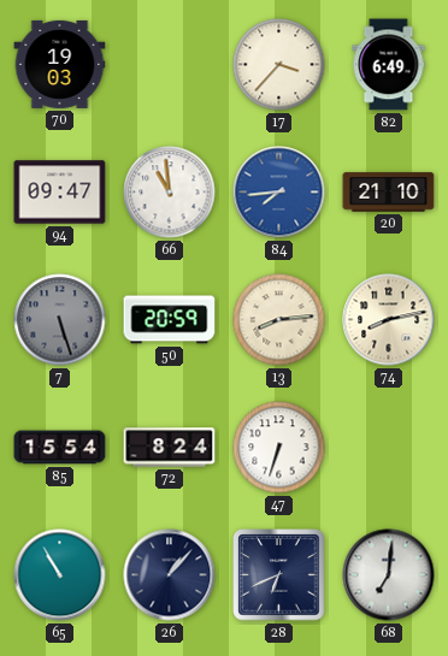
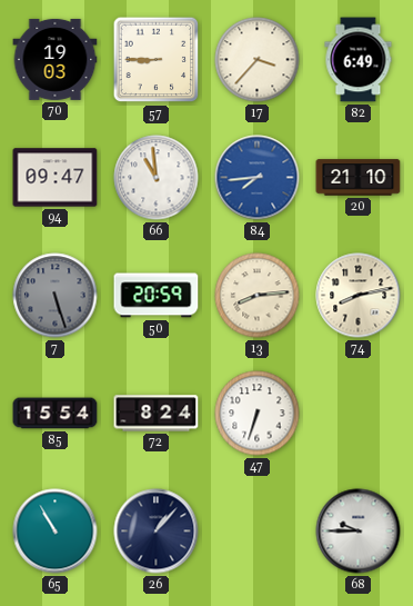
57: none -> 8:45 (157, 60)
28: 6:41 -> none (279, 575)
68: 7:01 -> 9:45 (359, 532)
